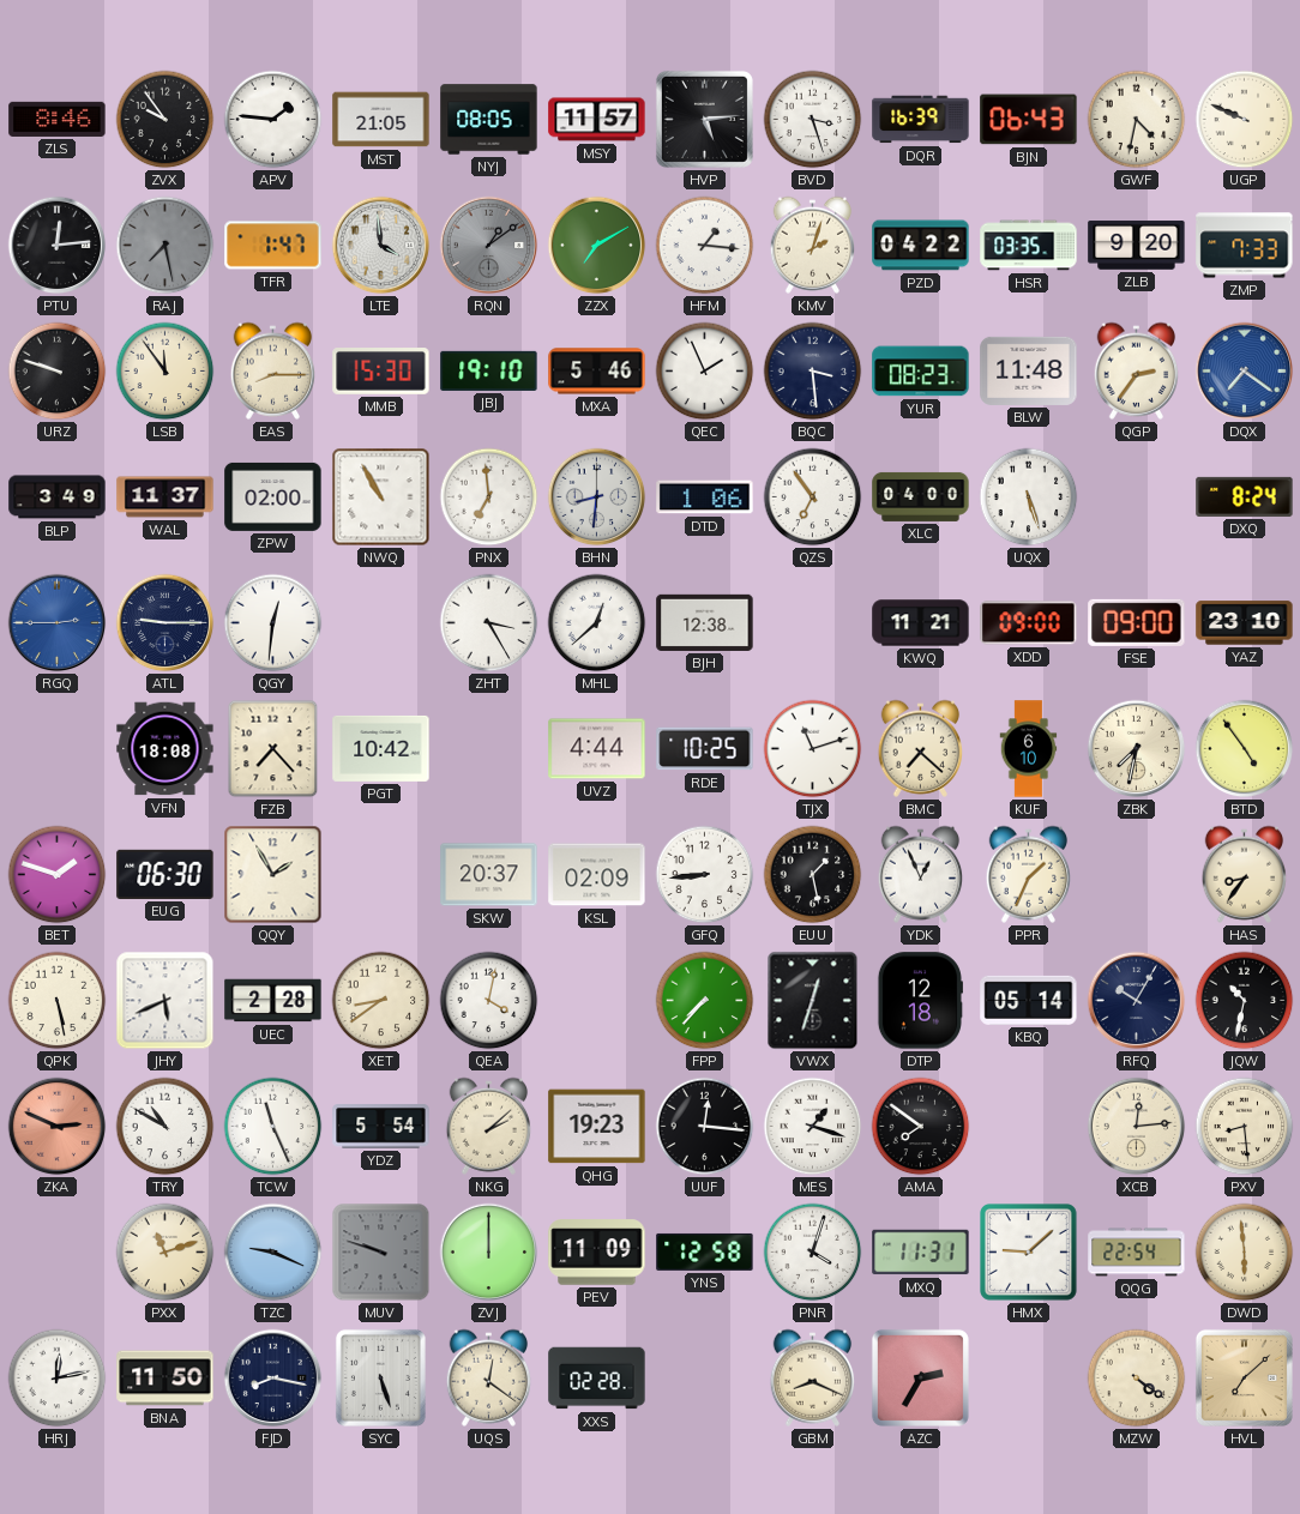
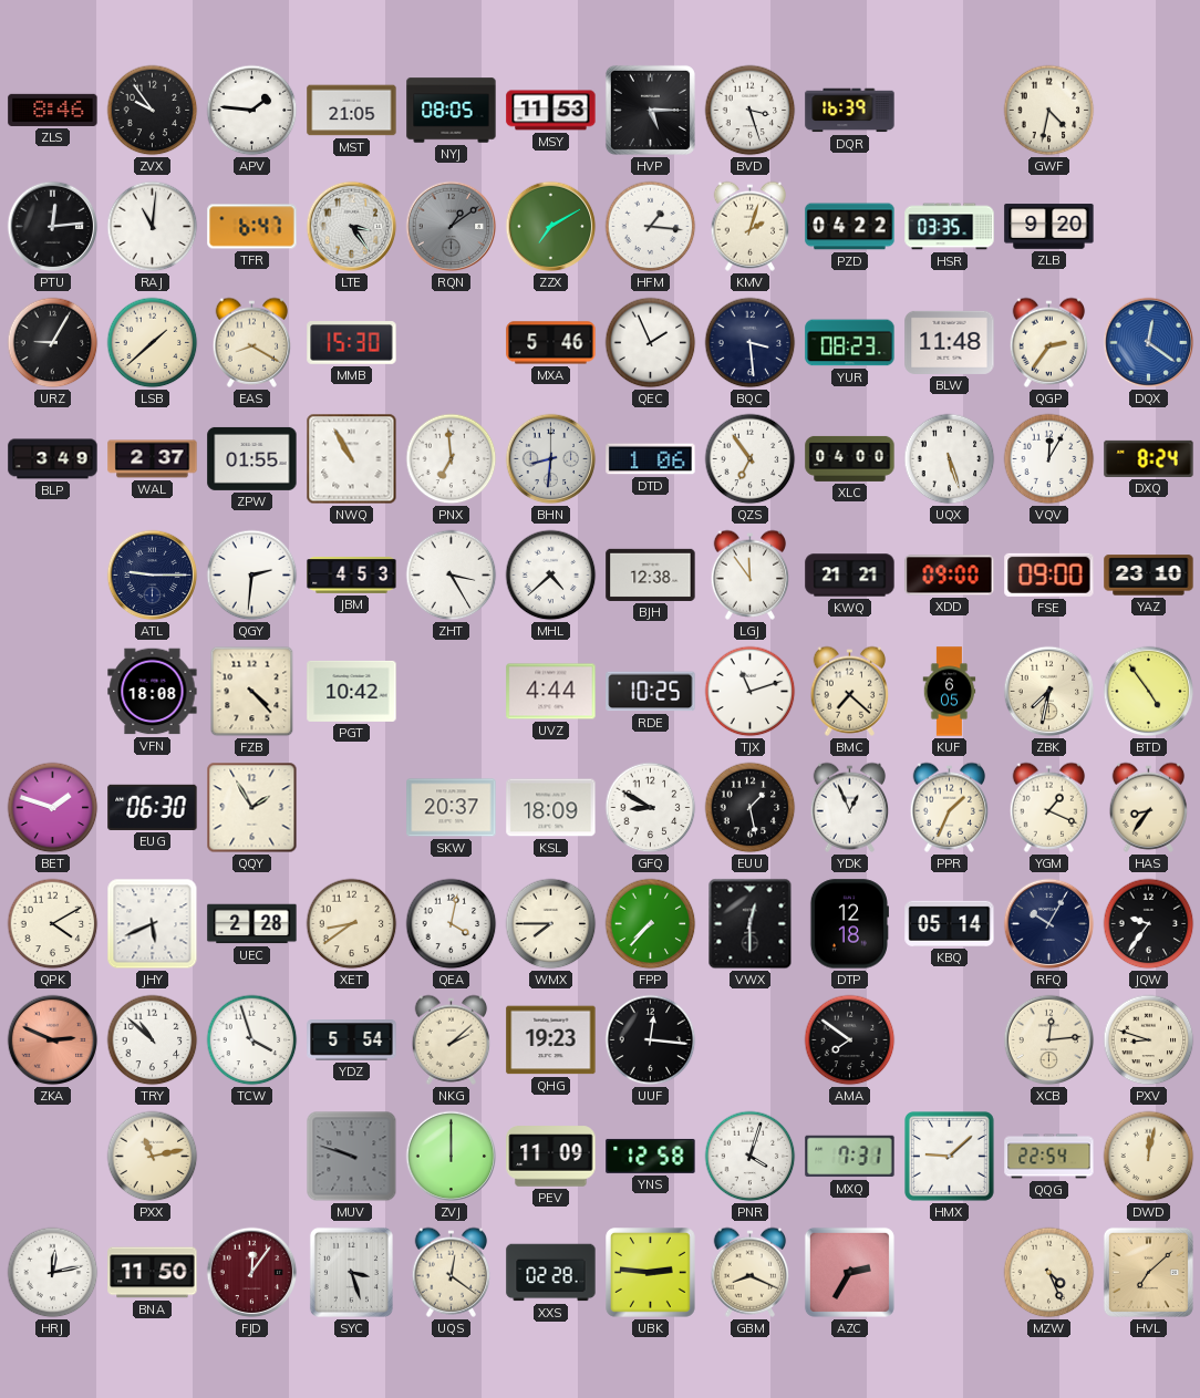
MSY: 11:57 -> 11:53 (551, 111)
HVP: 5:14 -> 5:15 (650, 110)
BJN: 06:43 -> none (1029, 120)
UGP: 9:49 -> none (1245, 120)
RAJ: 7:28 -> 11:01 (153, 227)
RAJ dial: grey -> white (153, 227)
TFR: 1:47 -> 6:47 (252, 227)
LTE: 3:59 -> 3:24 (352, 227)
ZMP: 7:33 -> none (1245, 246)
URZ: 9:48 -> 9:05 (53, 343)
LSB: 11:54 -> 1:38 (153, 343)
EAS: 8:15 -> 8:20 (252, 342)
JBJ: 19:10 -> none (489, 370)
DQX: 7:21 -> 12:21 (1149, 343)
WAL: 11:37 -> 2:37 (153, 459)
ZPW: 02:00 -> 01:55 (252, 458)
VQV: none -> 12:05 (1049, 459)
RGQ: 2:45 -> none (58, 623)
QGY: 12:31 -> 2:31 (252, 576)
JBM: none -> 4:53 (352, 576)
MHL: 12:38 -> 4:38 (551, 576)
LGJ: none -> 11:54 (751, 574)
KWQ: 11:21 -> 21:21 (850, 576)
FZB: 7:23 -> 4:23 (252, 692)
KUF: 6:10 -> 6:05 (950, 692)
KSL: 02:09 -> 18:09 (551, 808)
GFQ: 8:44 -> 8:50 (651, 808)
YGM: none -> 1:19 (1049, 807)
QPK: 5:28 -> 4:10 (53, 924)
WMX: none -> 7:45 (551, 924)
VWX: 12:33 -> 12:30 (751, 924)
JQW: 10:32 -> 9:36 (1149, 924)
TRY: 10:50 -> 10:52 (153, 1040)
TCW: 11:26 -> 3:57 (252, 1040)
MES: 1:18 -> none (813, 1127)
PXV: 8:29 -> 8:48 (1149, 1040)
PXX: 11:12 -> 11:13 (153, 1157)
TZC: 9:19 -> none (273, 1253)
MXQ: 11:31 -> 7:31 (850, 1157)
DWD: 5:59 -> 12:02 (1149, 1157)
FJD: 8:17 -> 12:06 (252, 1273)
FJD dial: navy -> burgundy (252, 1273)
SYC: 5:27 -> 3:27 (351, 1272)
UBK: none -> 2:46 (651, 1273)
MZW: 4:21 -> 4:26 (1049, 1273)
